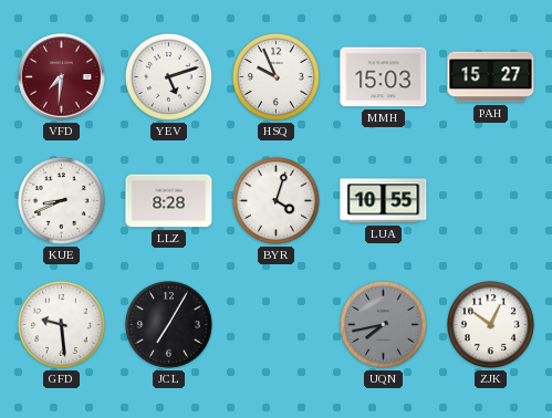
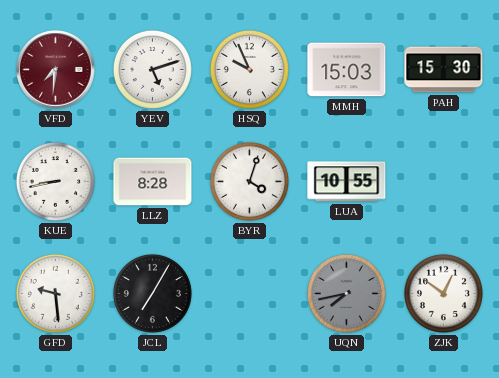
PAH: 15:27 -> 15:30 (444, 70)
KUE: 8:41 -> 8:43 (55, 181)
